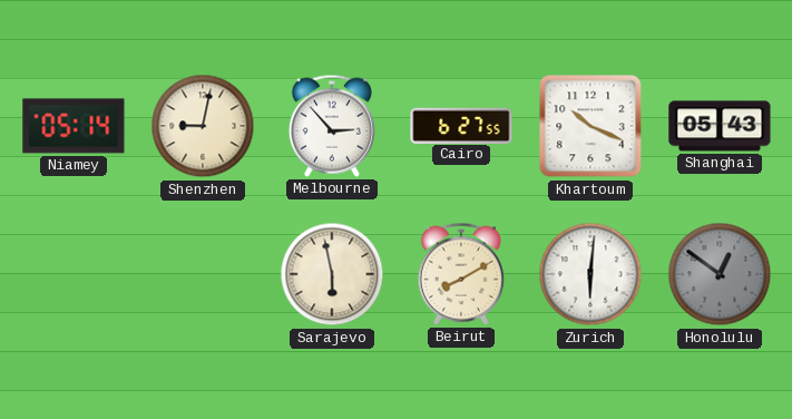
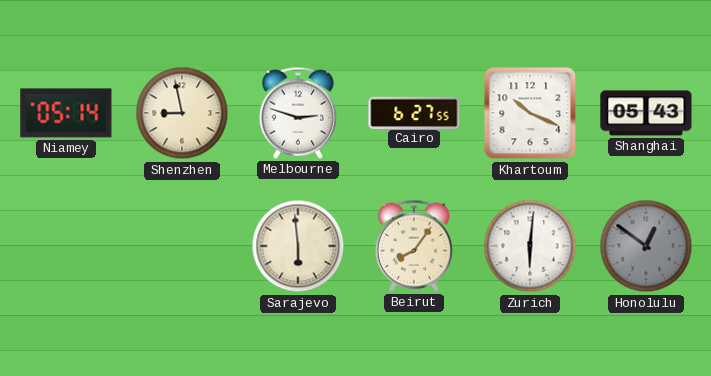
Shenzhen: 9:02 -> 8:58 (182, 113)
Melbourne: 2:53 -> 2:48 (298, 113)
Sarajevo: 5:58 -> 5:59 (298, 246)
Beirut: 8:10 -> 8:06 (414, 246)
